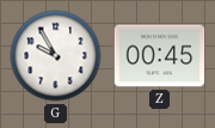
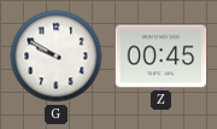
G: 9:55 -> 9:50 (57, 57)
